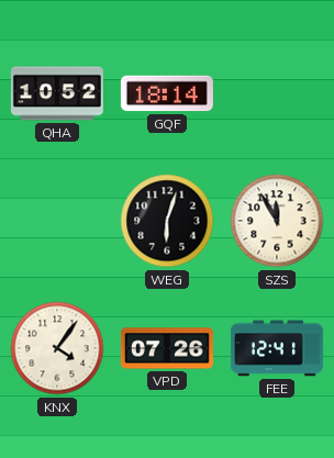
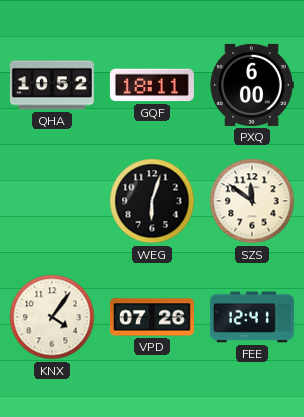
GQF: 18:14 -> 18:11 (152, 85)
PXQ: none -> 6:00 (252, 85)
SZS: 11:55 -> 11:51 (252, 201)
